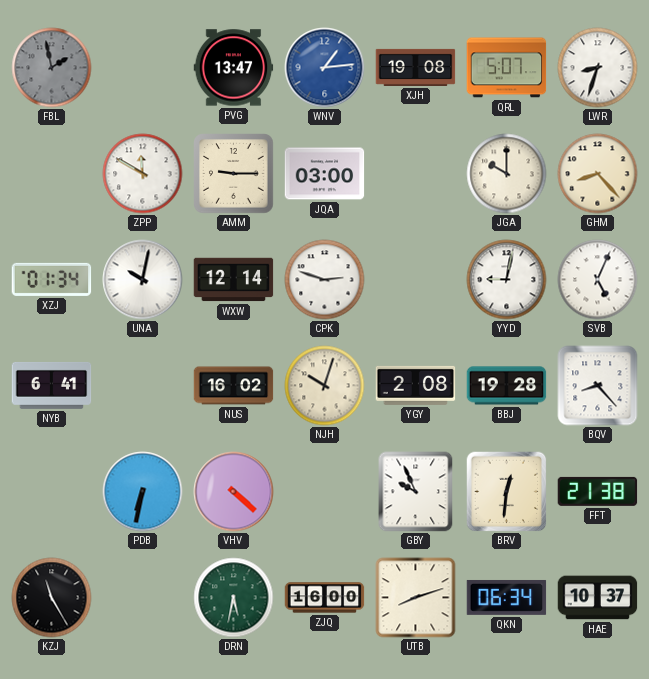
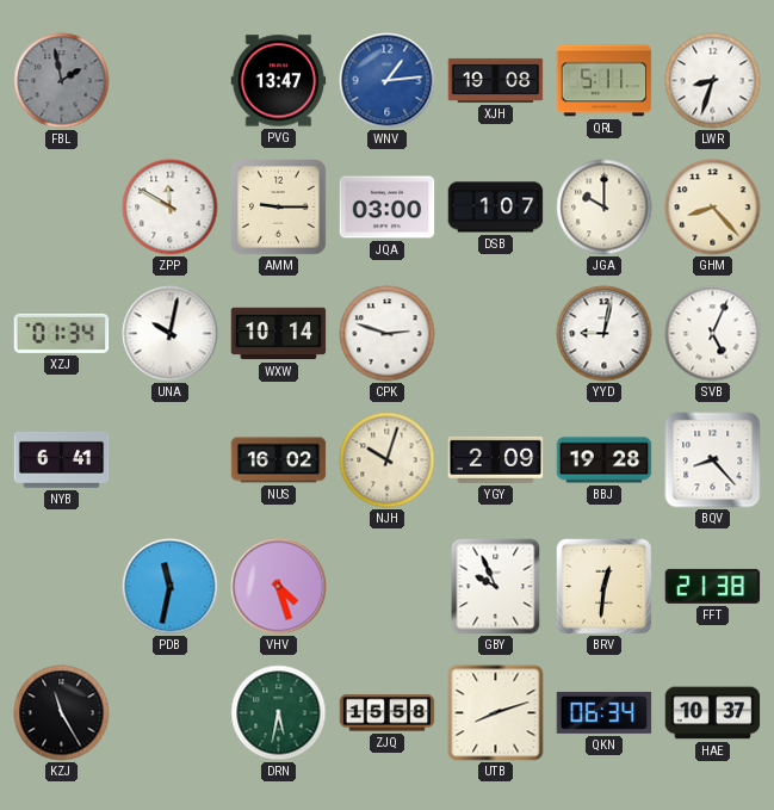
QRL: 5:07 -> 5:11 (605, 81)
DSB: none -> 1:07 (496, 208)
WXW: 12:14 -> 10:14 (279, 334)
YGY: 2:08 -> 2:09 (496, 459)
PDB: 6:32 -> 11:32 (171, 587)
VHV: 4:22 -> 4:27 (279, 587)
ZJQ: 16:00 -> 15:58 (388, 713)
